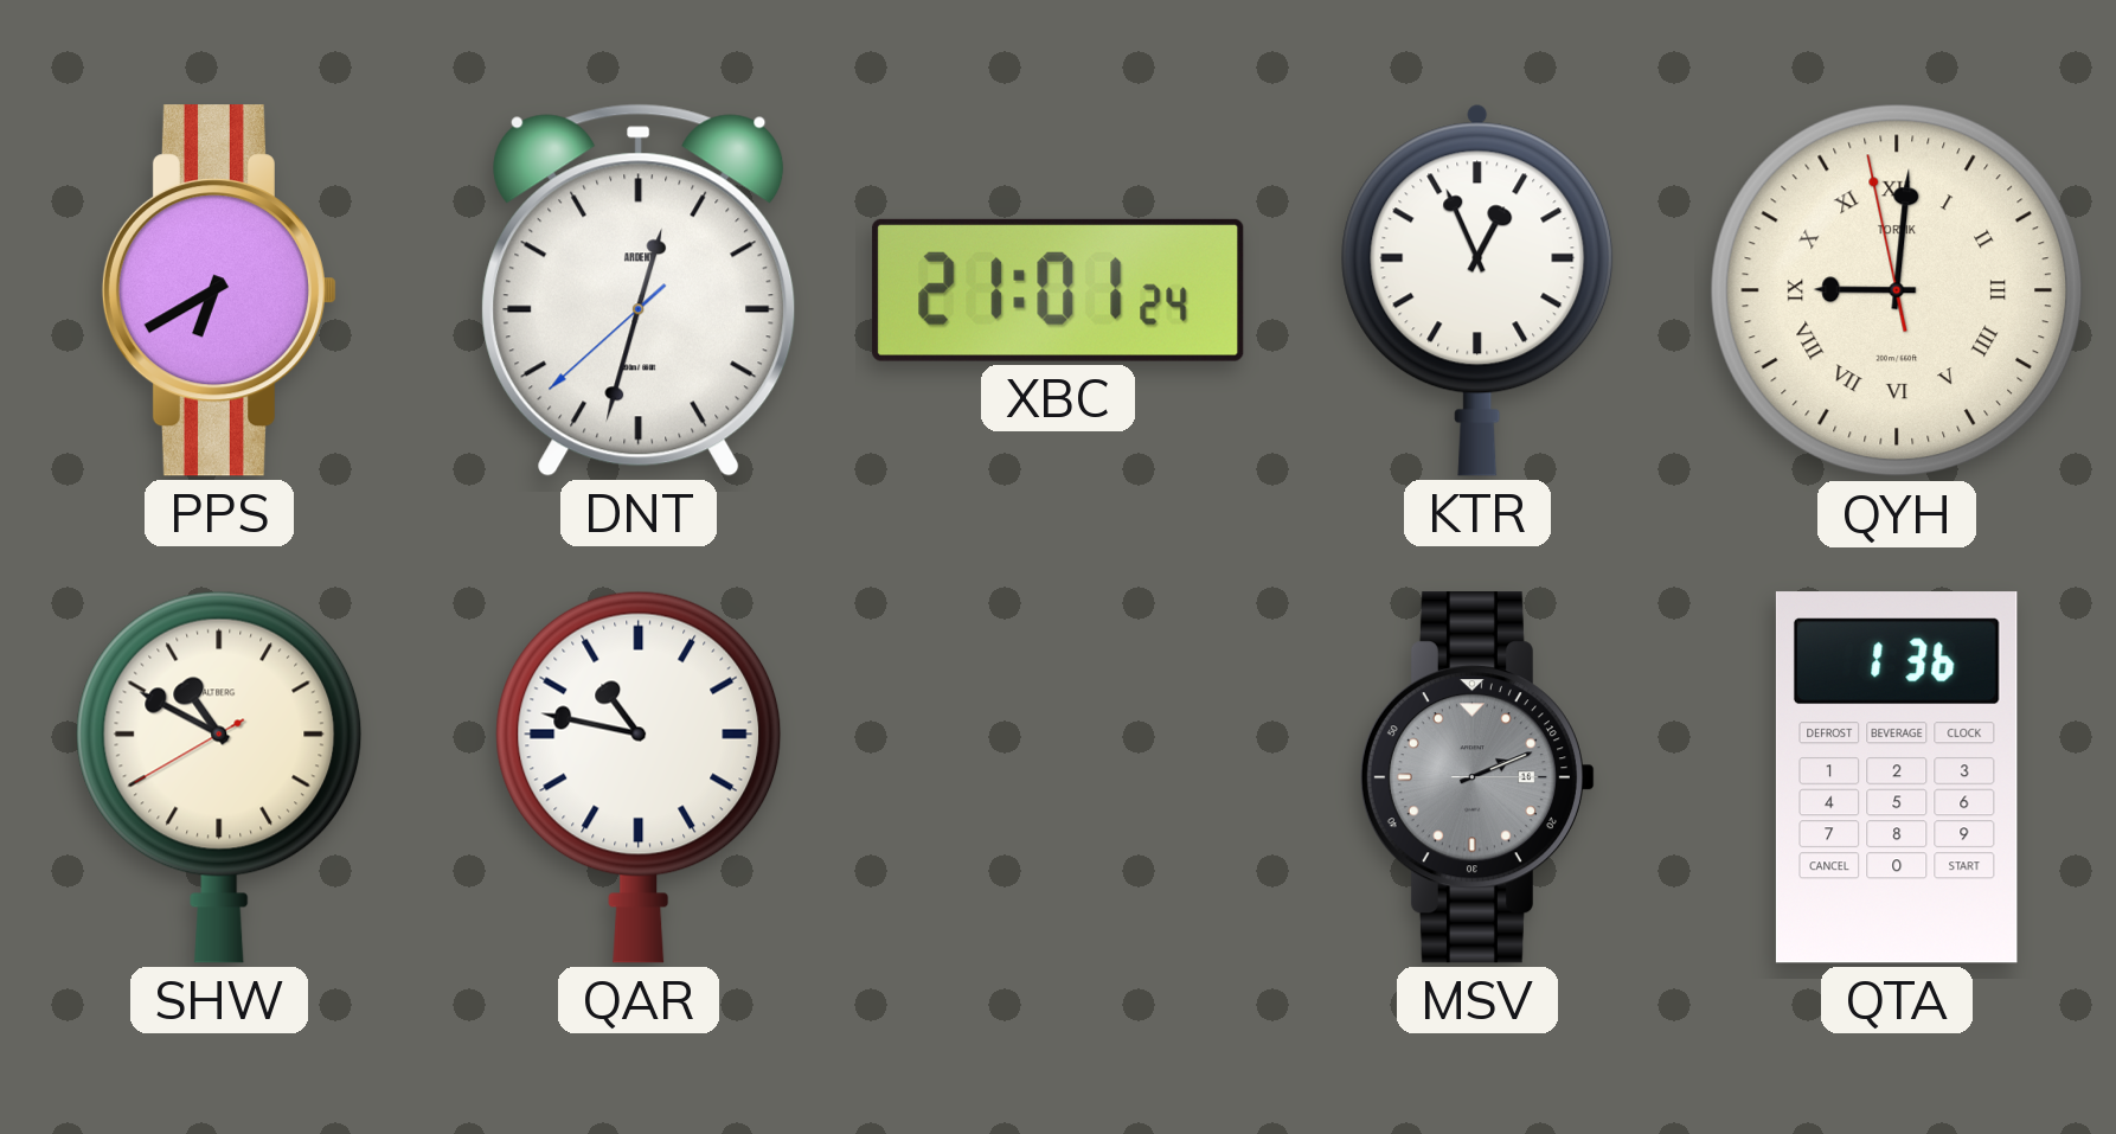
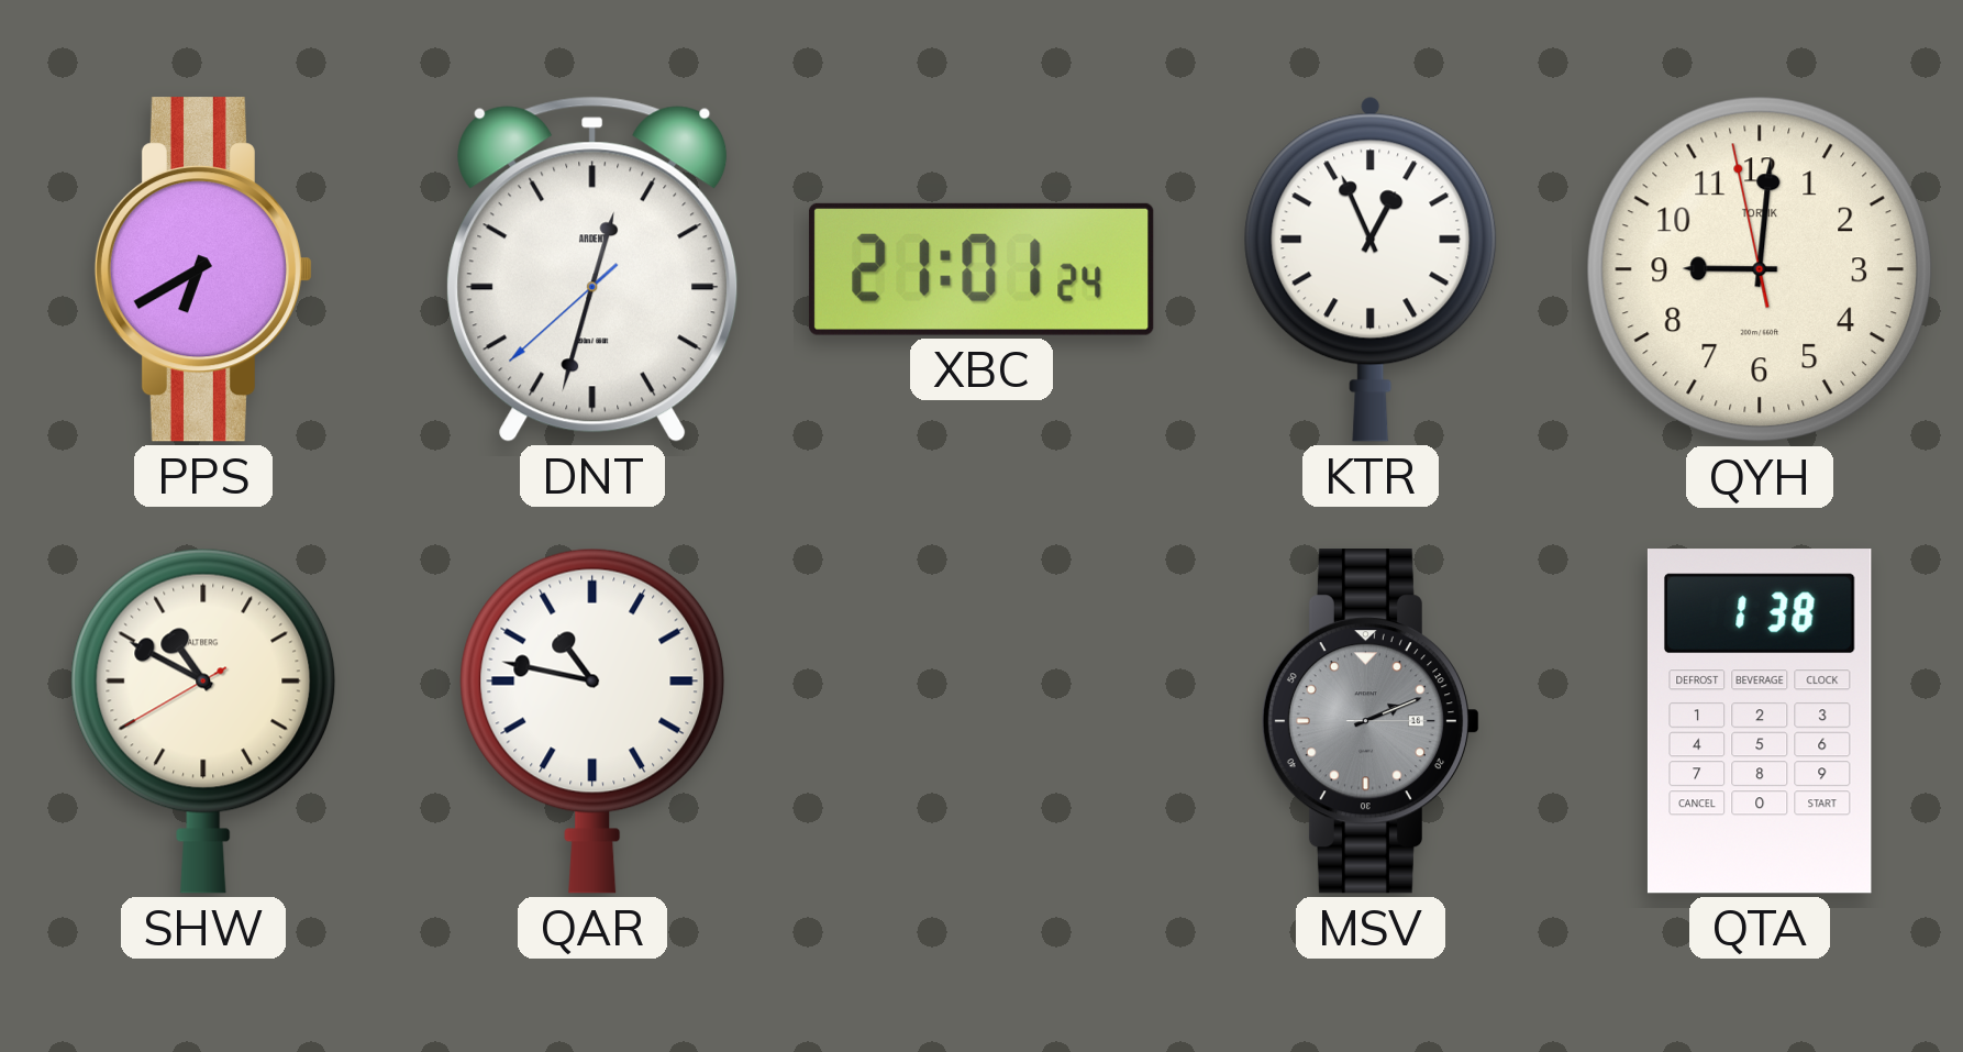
QYH numerals: Roman -> Arabic (1760, 269)
QTA: 1:36 -> 1:38 (1760, 721)
